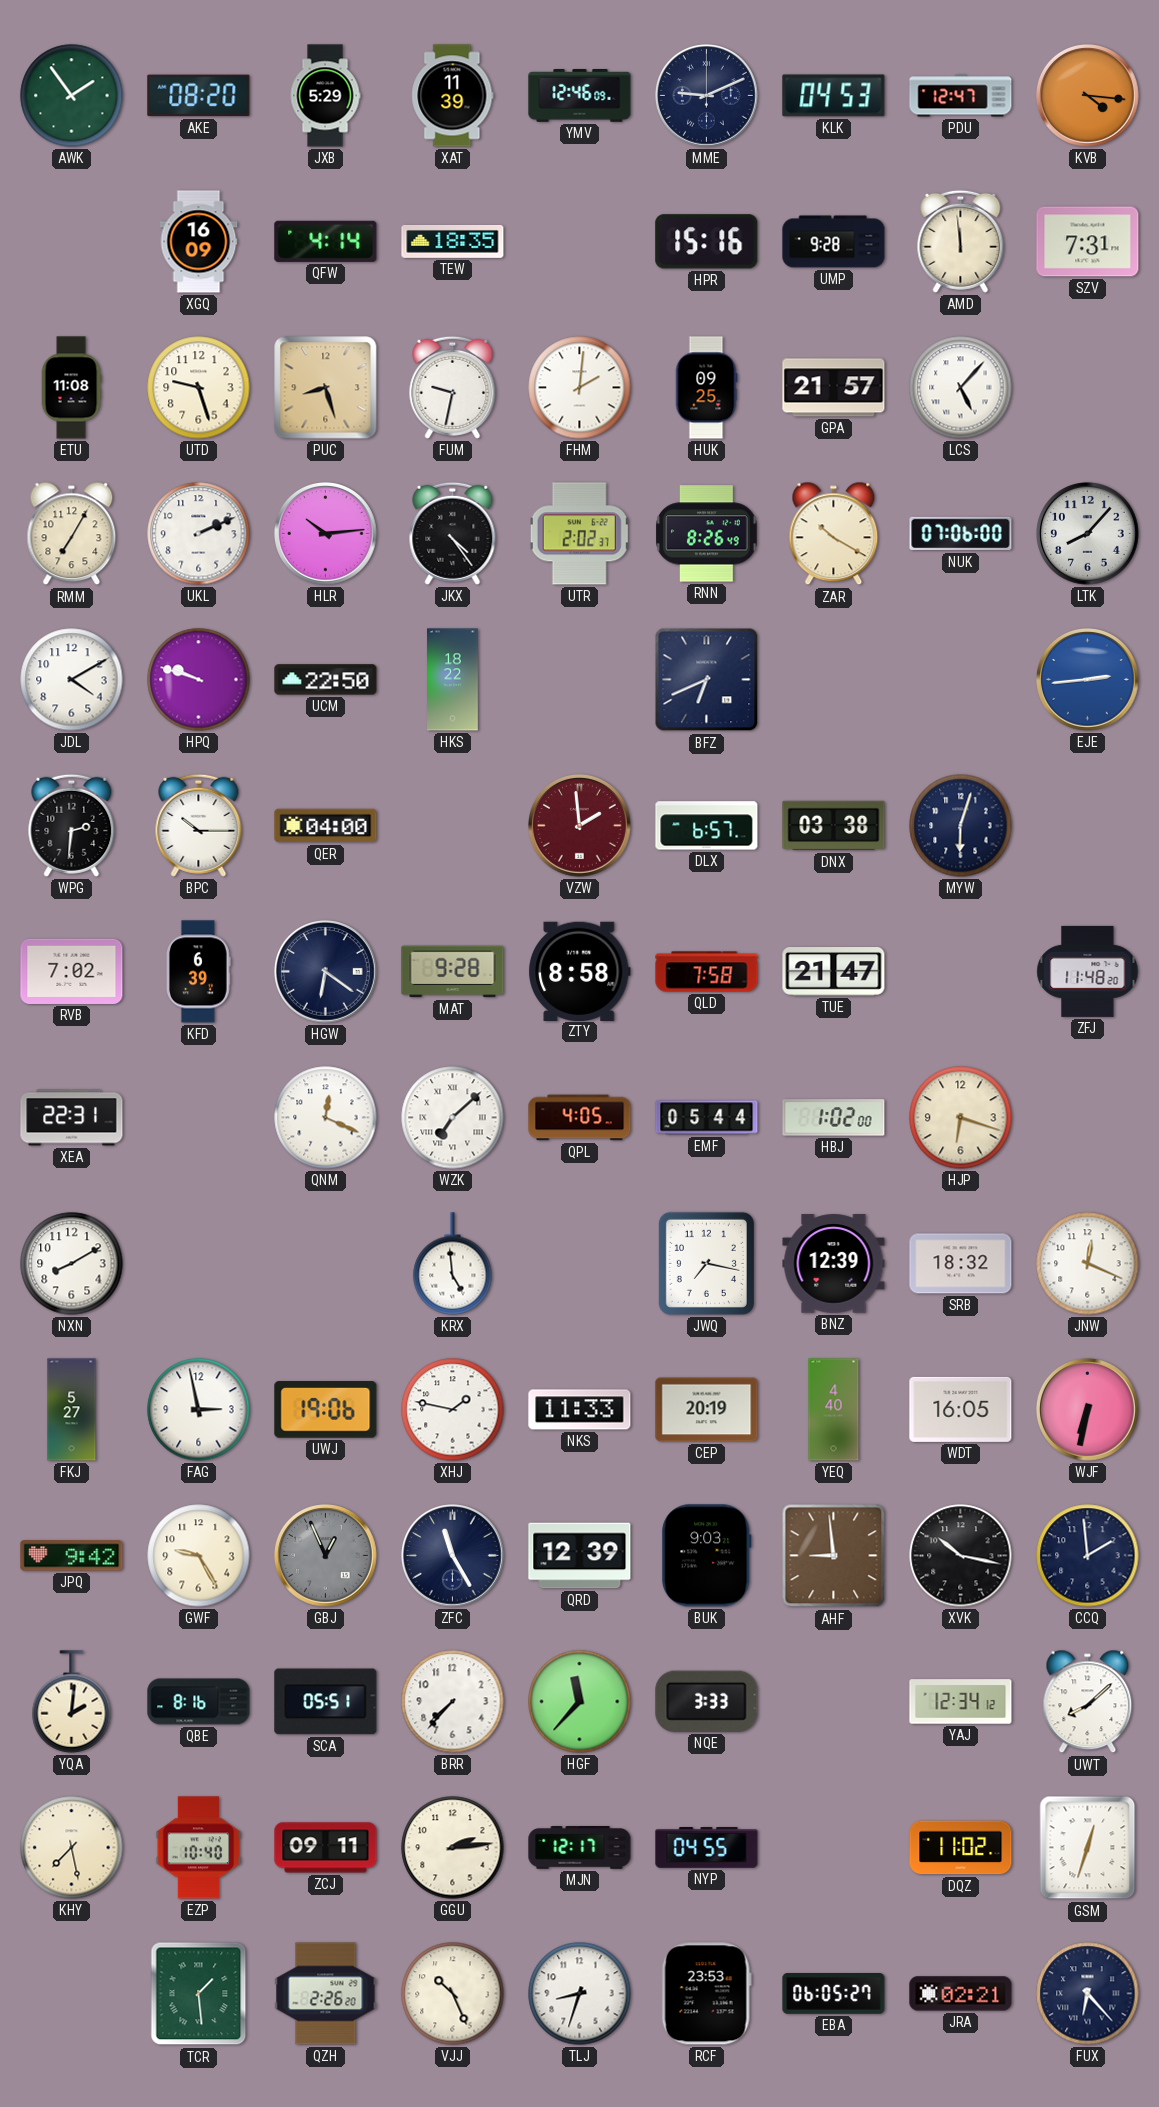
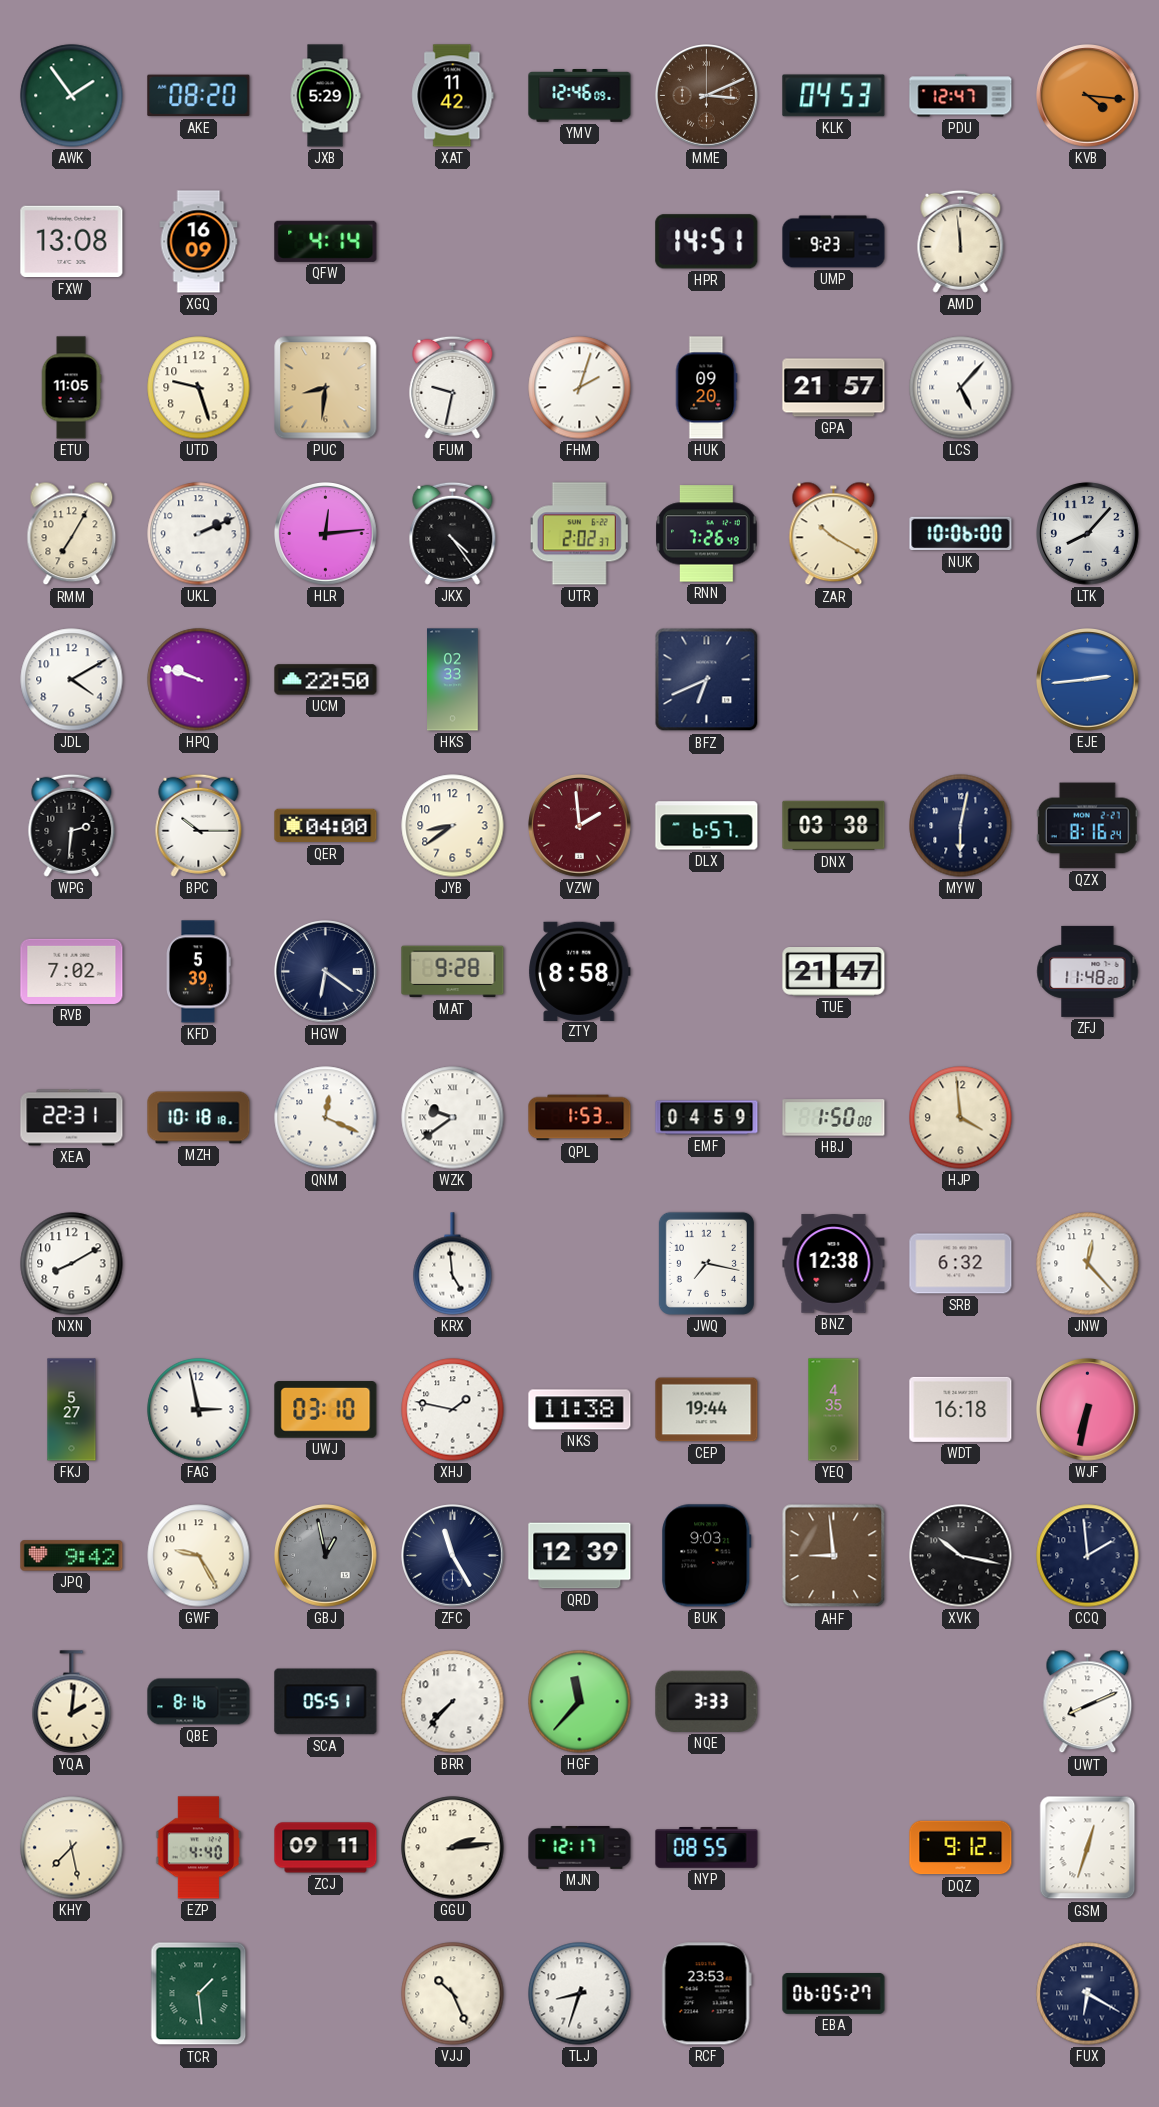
XAT: 11:39 -> 11:42 (453, 96)
MME: 9:11 -> 3:11 (707, 96)
MME dial: navy -> brown (707, 96)
FXW: none -> 13:08 (72, 242)
TEW: 18:35 -> none (453, 241)
HPR: 15:16 -> 14:51 (707, 242)
UMP: 9:28 -> 9:23 (834, 242)
SZV: 7:31 -> none (1088, 242)
ETU: 11:08 -> 11:05 (71, 388)
PUC: 8:27 -> 8:31 (326, 388)
FHM: 2:01 -> 2:03 (580, 388)
HUK: 09:25 -> 09:20 (706, 388)
HLR: 10:14 -> 12:14 (326, 534)
RNN: 8:26 -> 7:26 (707, 534)
NUK: 07:06 -> 10:06 (961, 534)
HKS: 18:22 -> 02:33 (453, 680)
JYB: none -> 8:39 (453, 826)
MYW: 6:03 -> 6:02 (961, 826)
QZX: none -> 8:16 (1087, 826)
KFD: 6:39 -> 5:39 (199, 972)
QLD: 7:58 -> none (707, 972)
MZH: none -> 10:18 (199, 1118)
WZK: 7:08 -> 9:39 (453, 1118)
QPL: 4:05 -> 1:53 (580, 1118)
EMF: 05:44 -> 04:59 (707, 1118)
HBJ: 1:02 -> 1:50 (834, 1118)
HJP: 6:18 -> 3:59 (961, 1118)
BNZ: 12:39 -> 12:38 (834, 1264)
SRB: 18:32 -> 6:32 (961, 1264)
JNW: 12:19 -> 12:23 (1088, 1264)
UWJ: 19:06 -> 03:10 (326, 1410)
NKS: 11:33 -> 11:38 (580, 1410)
CEP: 20:19 -> 19:44 (707, 1410)
YEQ: 4:40 -> 4:35 (834, 1410)
WDT: 16:05 -> 16:18 (961, 1409)
GBJ: 12:56 -> 12:58 (326, 1556)
YAJ: 12:34 -> none (961, 1702)
UWT: 8:08 -> 8:11 (1088, 1702)
EZP: 10:40 -> 4:40 (199, 1848)
NYP: 04:55 -> 08:55 (707, 1848)
DQZ: 11:02 -> 9:12 (961, 1848)
QZH: 2:26 -> none (326, 1994)
JRA: 02:21 -> none (961, 1994)
FUX: 6:23 -> 6:20 (1088, 1994)
